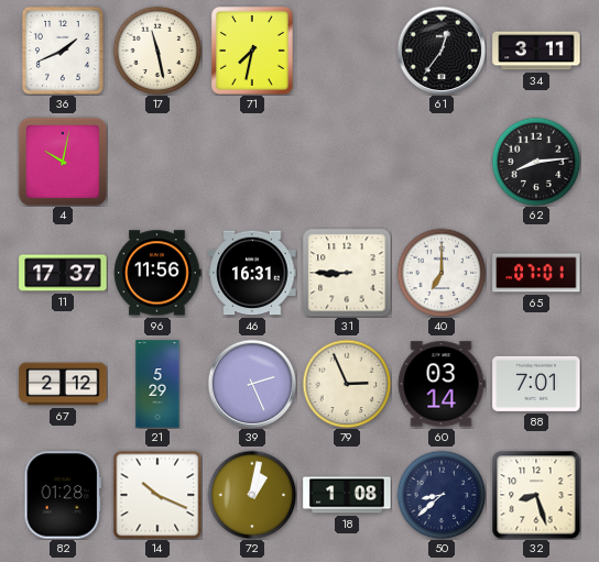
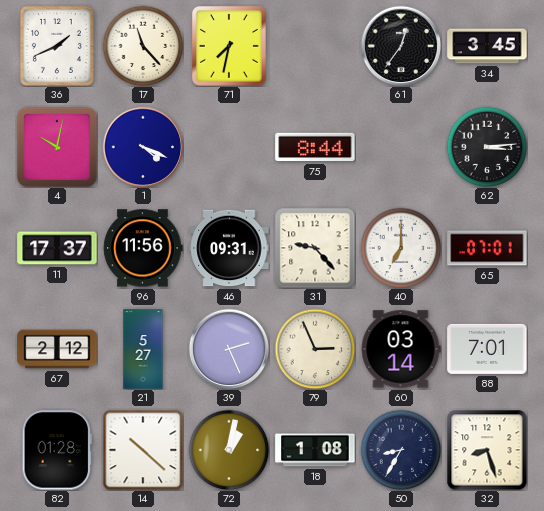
17: 11:28 -> 11:23 (143, 46)
34: 3:11 -> 3:45 (487, 46)
1: none -> 4:19 (143, 147)
75: none -> 8:44 (315, 147)
62: 8:14 -> 3:14 (487, 147)
46: 16:31 -> 09:31 (229, 248)
31: 8:45 -> 9:23 (315, 248)
21: 5:29 -> 5:27 (143, 349)
14: 10:19 -> 10:22 (143, 450)
50: 8:38 -> 8:35 (401, 450)
